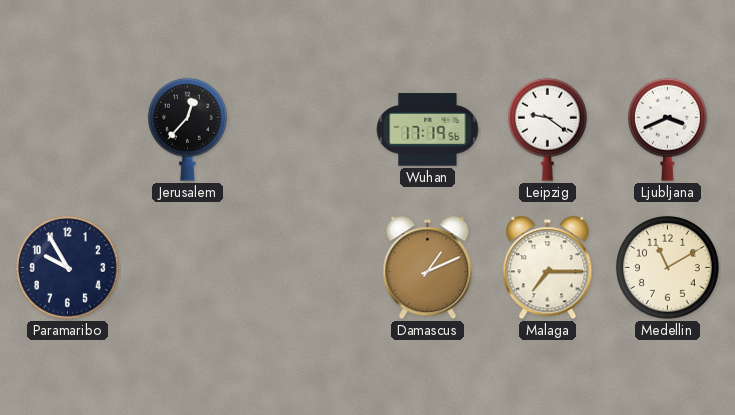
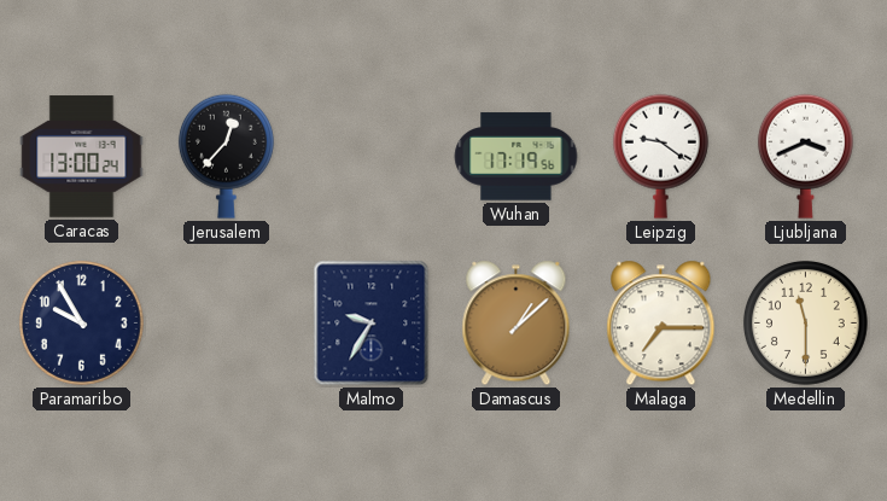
Caracas: none -> 13:00 (82, 157)
Malmo: none -> 9:35 (372, 324)
Damascus: 1:11 -> 1:08 (517, 324)
Medellin: 11:10 -> 11:30 (805, 322)
